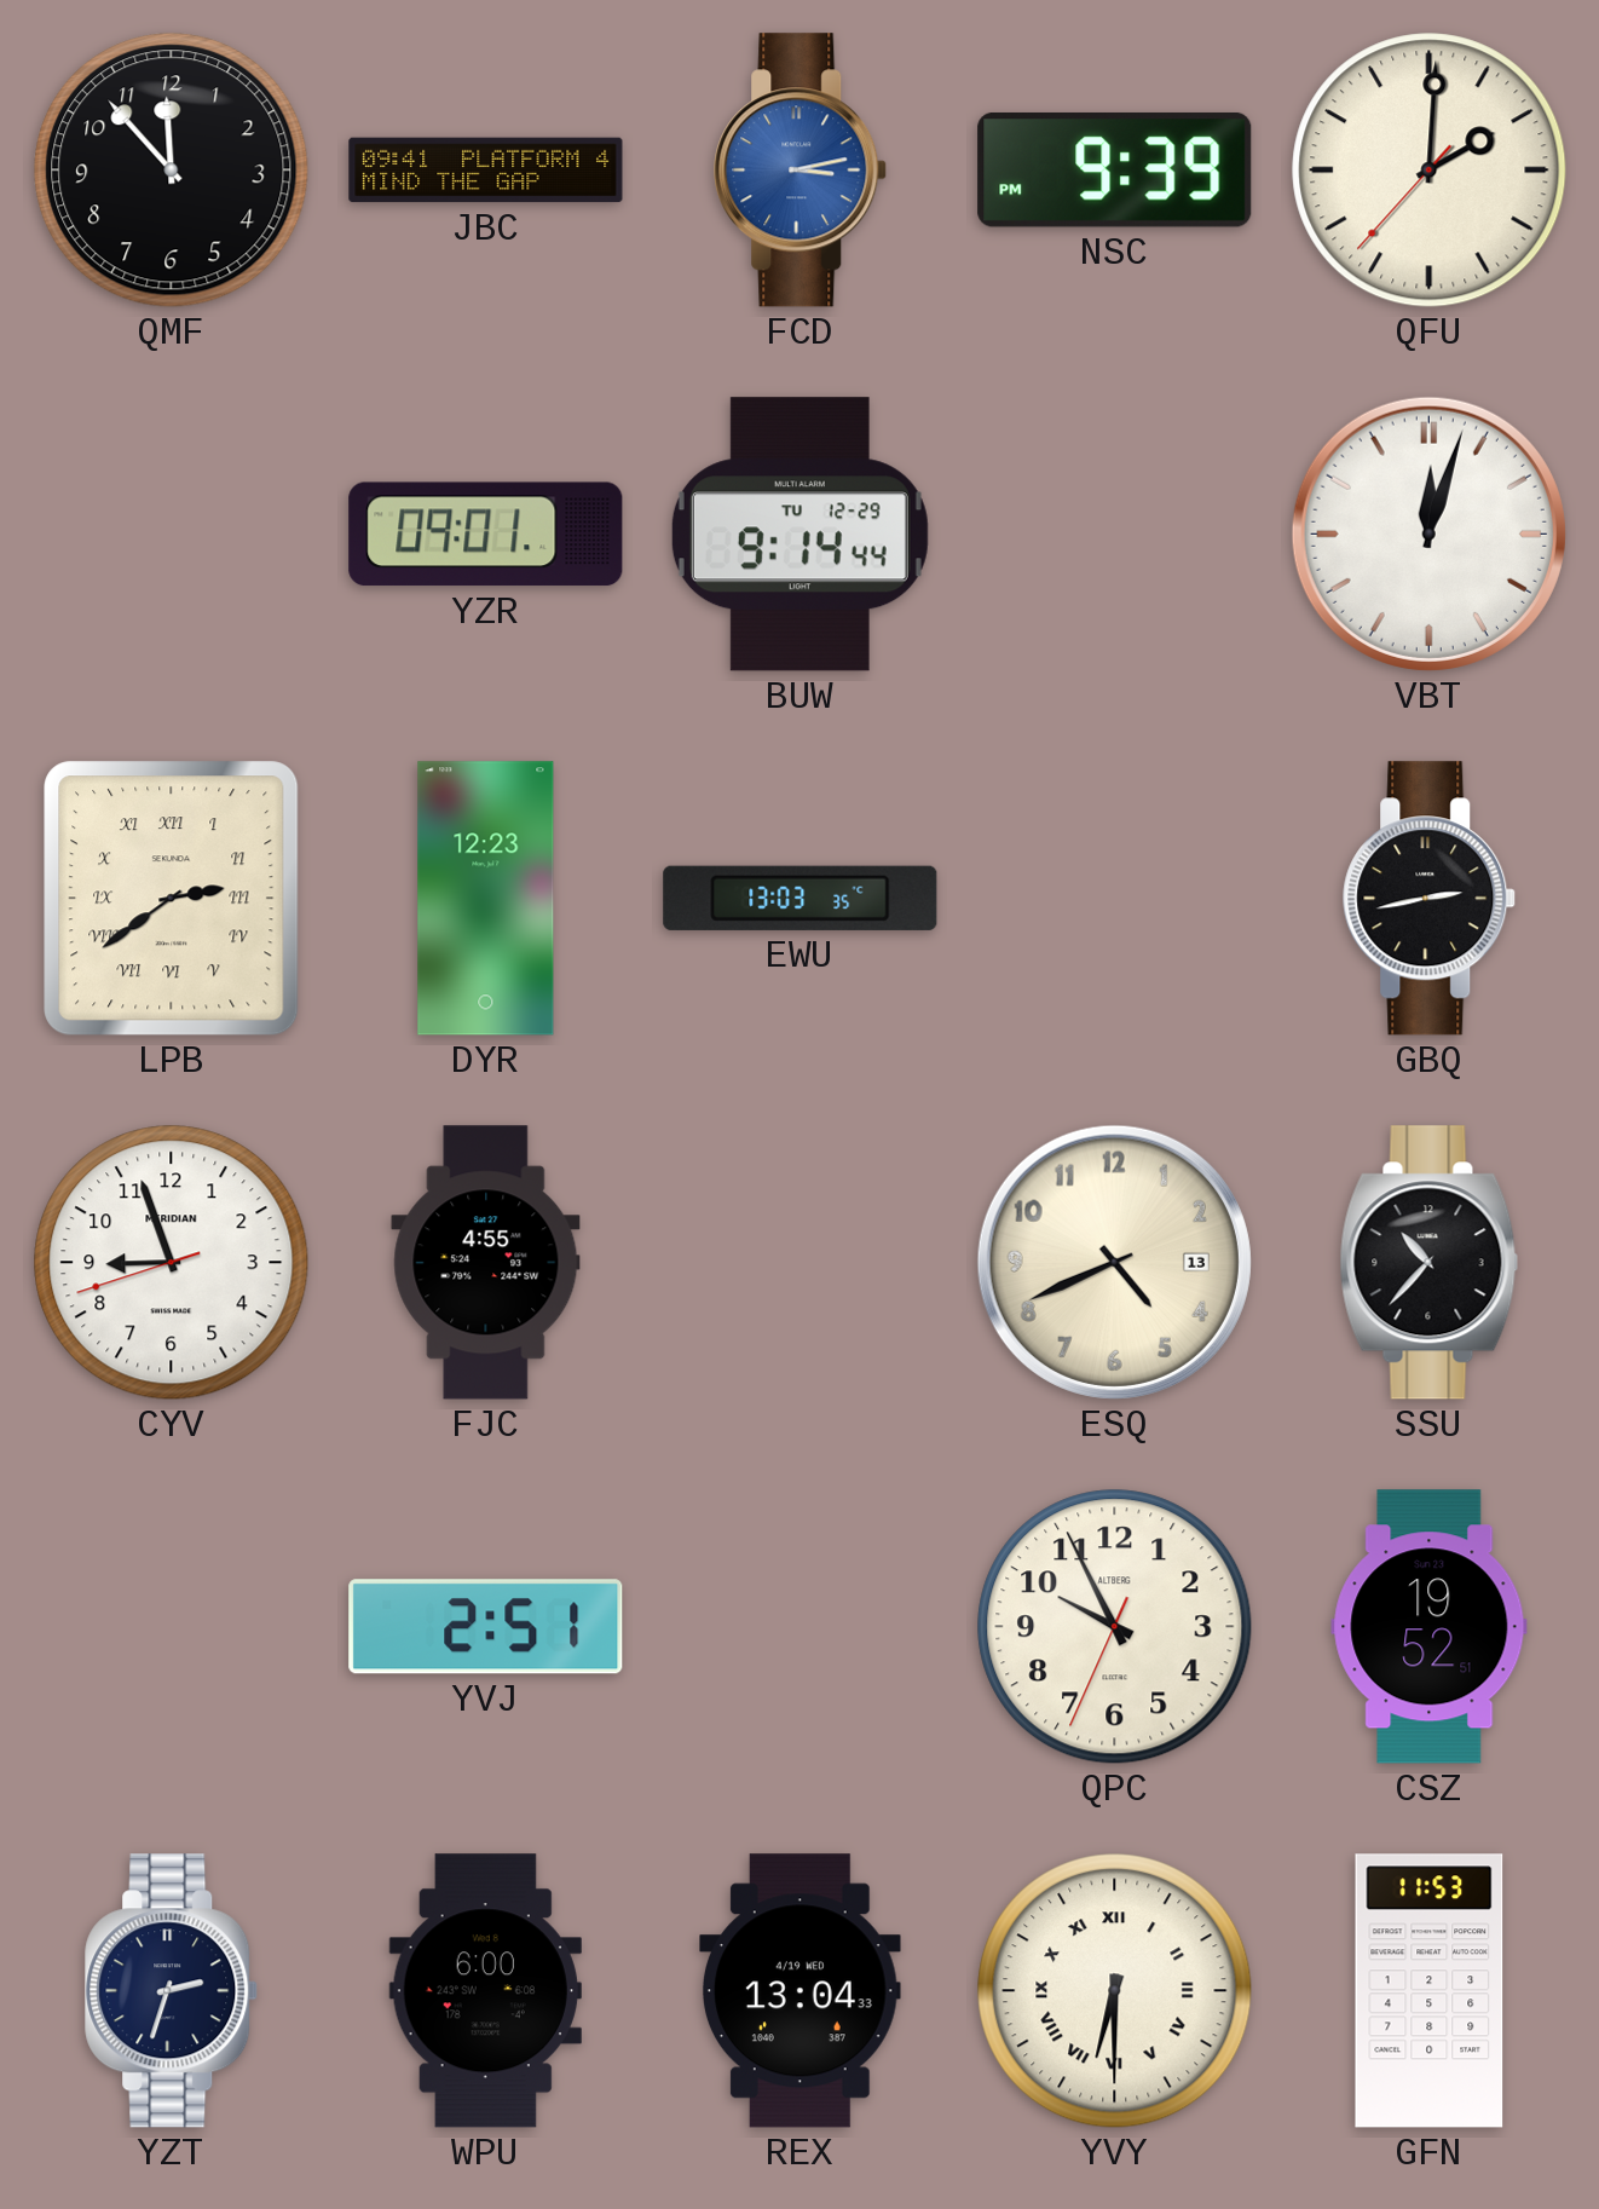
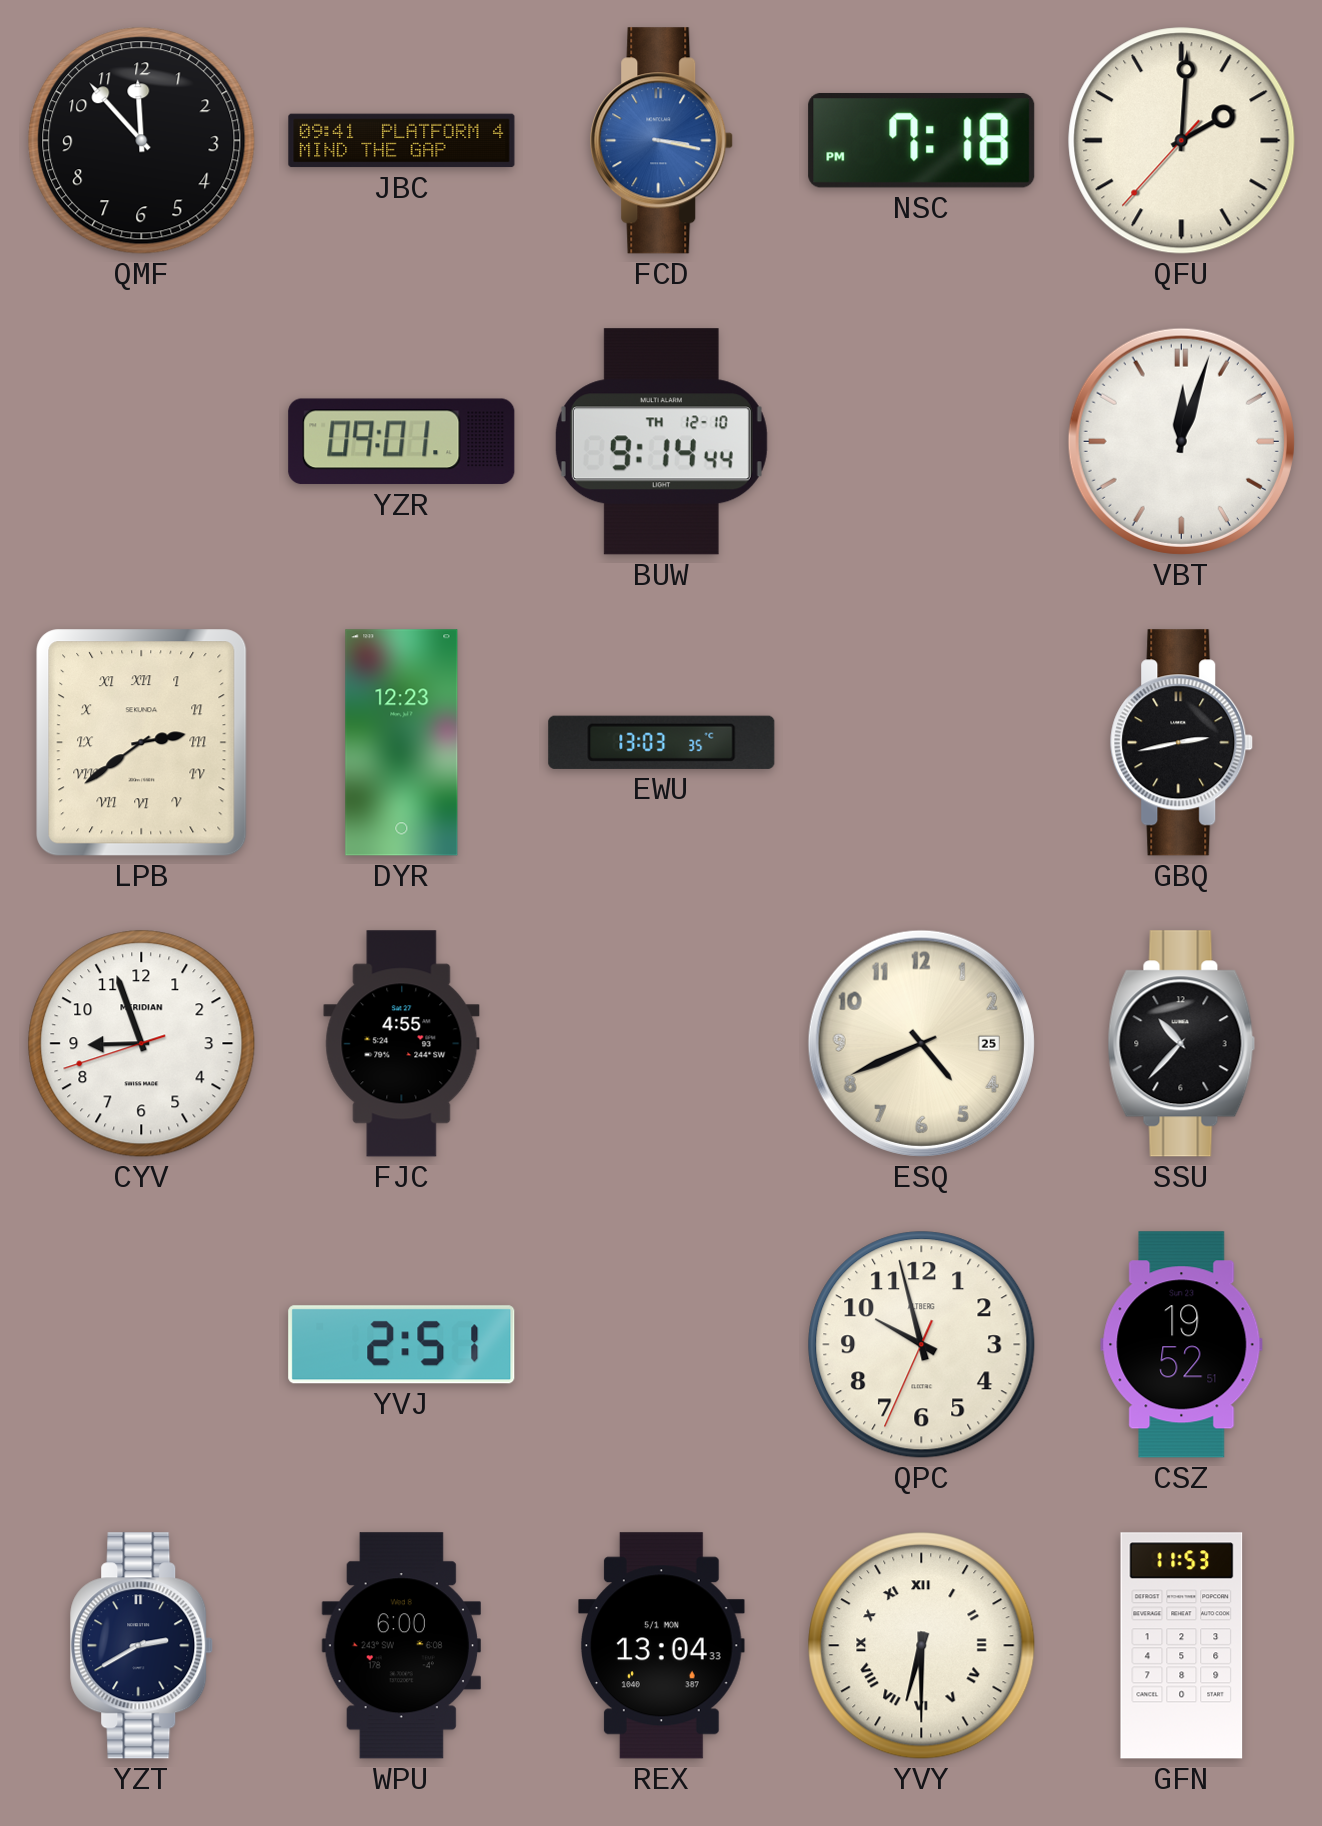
FCD: 3:13 -> 3:17 (662, 141)
NSC: 9:39 -> 7:18 (922, 140)
BUW date: TU 12-29 -> TH 12-10 (661, 442)
ESQ date: 13 -> 25 (921, 1043)
QPC: 9:55 -> 9:57 (922, 1345)
YZT: 2:33 -> 2:40 (142, 1646)
REX date: 4/19 WED -> 5/1 MON (662, 1646)
